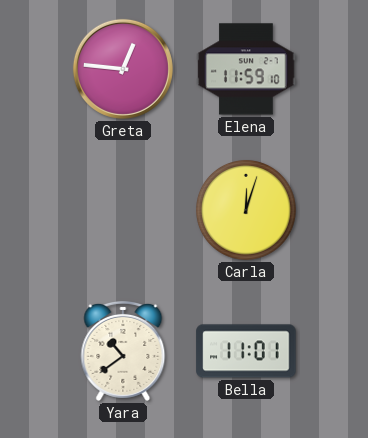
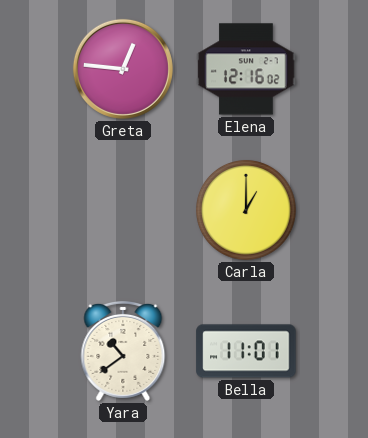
Elena: 11:59 -> 12:16 (246, 69)
Carla: 12:03 -> 1:00 (247, 211)
